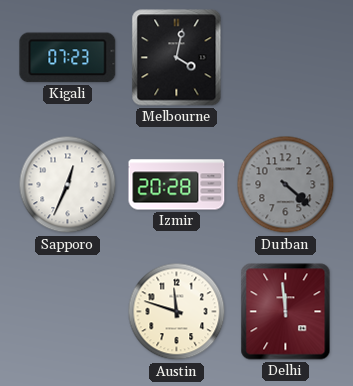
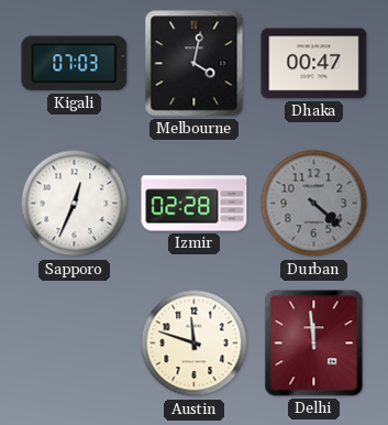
Kigali: 07:23 -> 07:03 (75, 64)
Dhaka: none -> 00:47 (314, 64)
Izmir: 20:28 -> 02:28 (195, 204)
